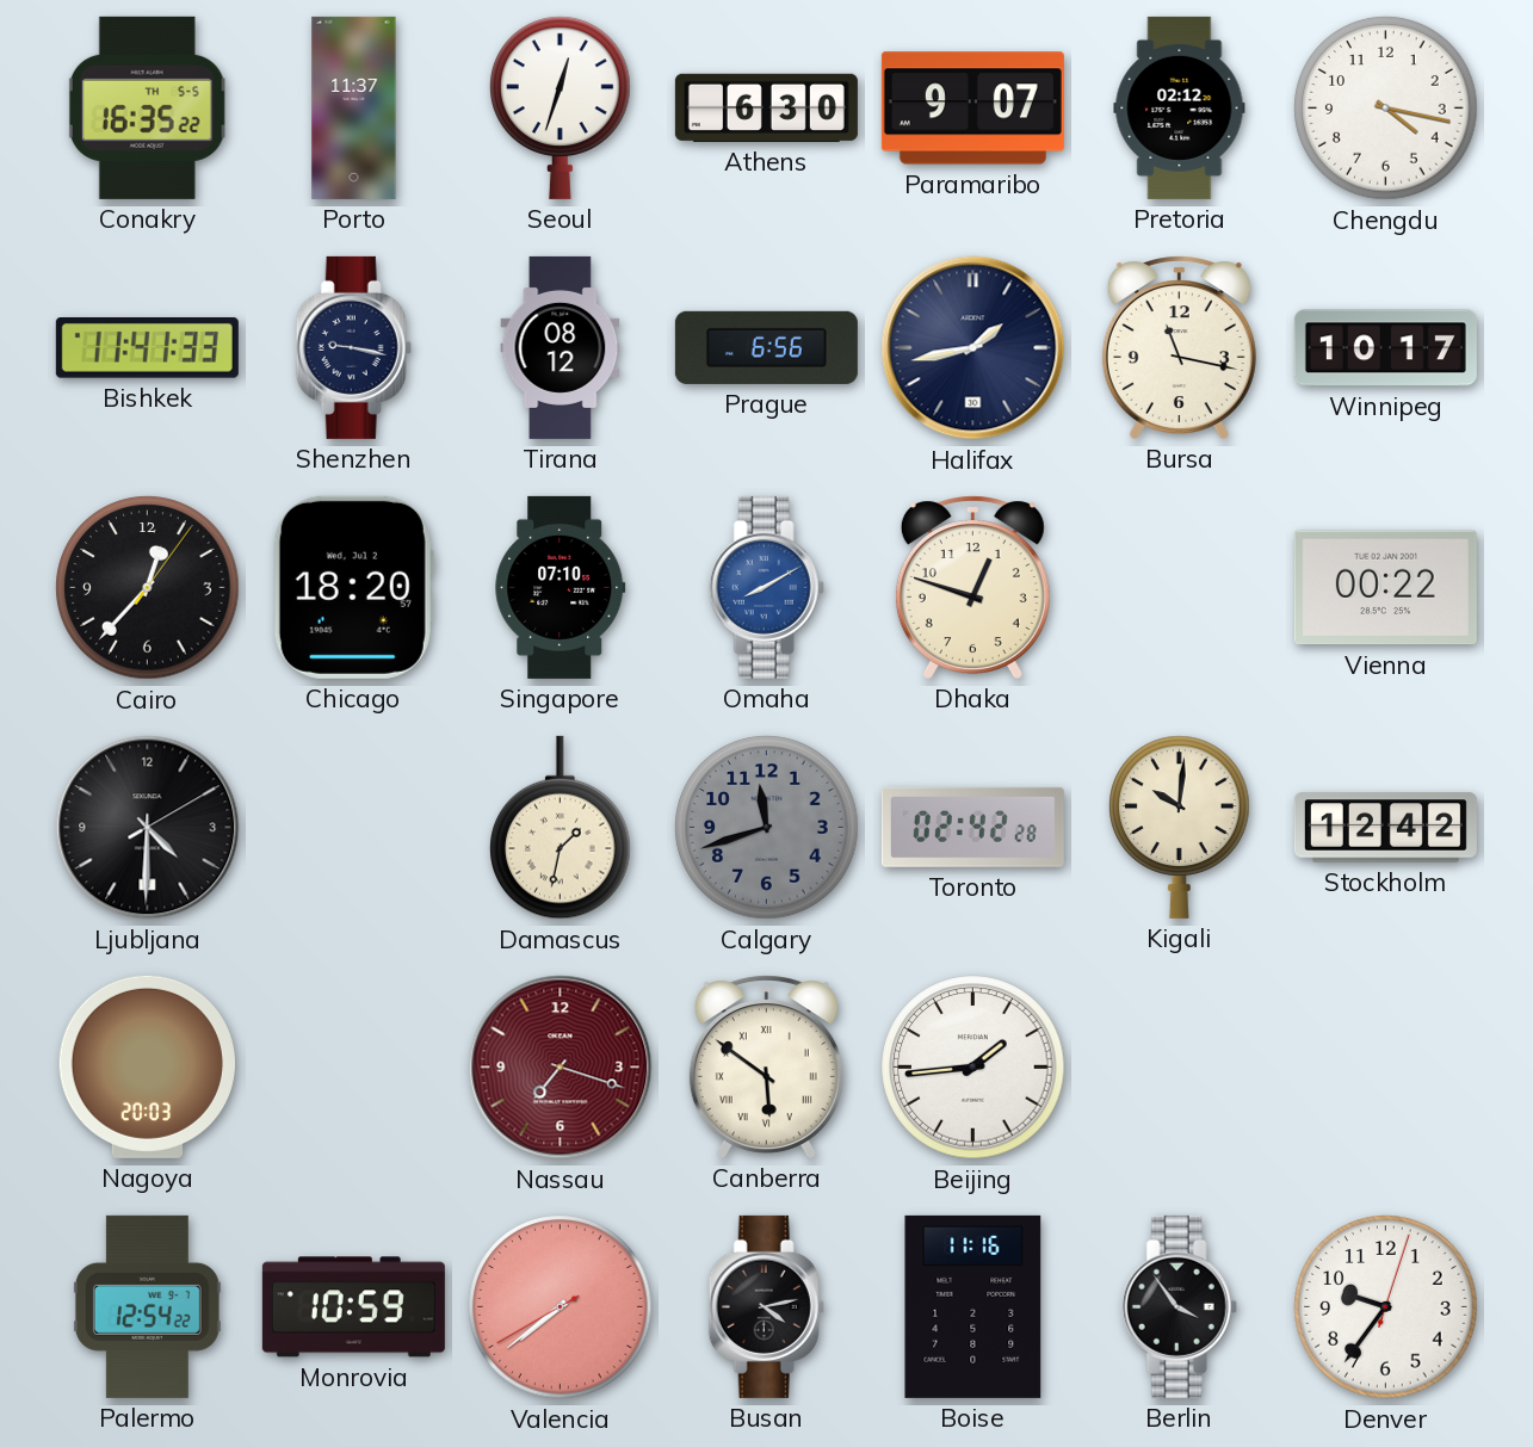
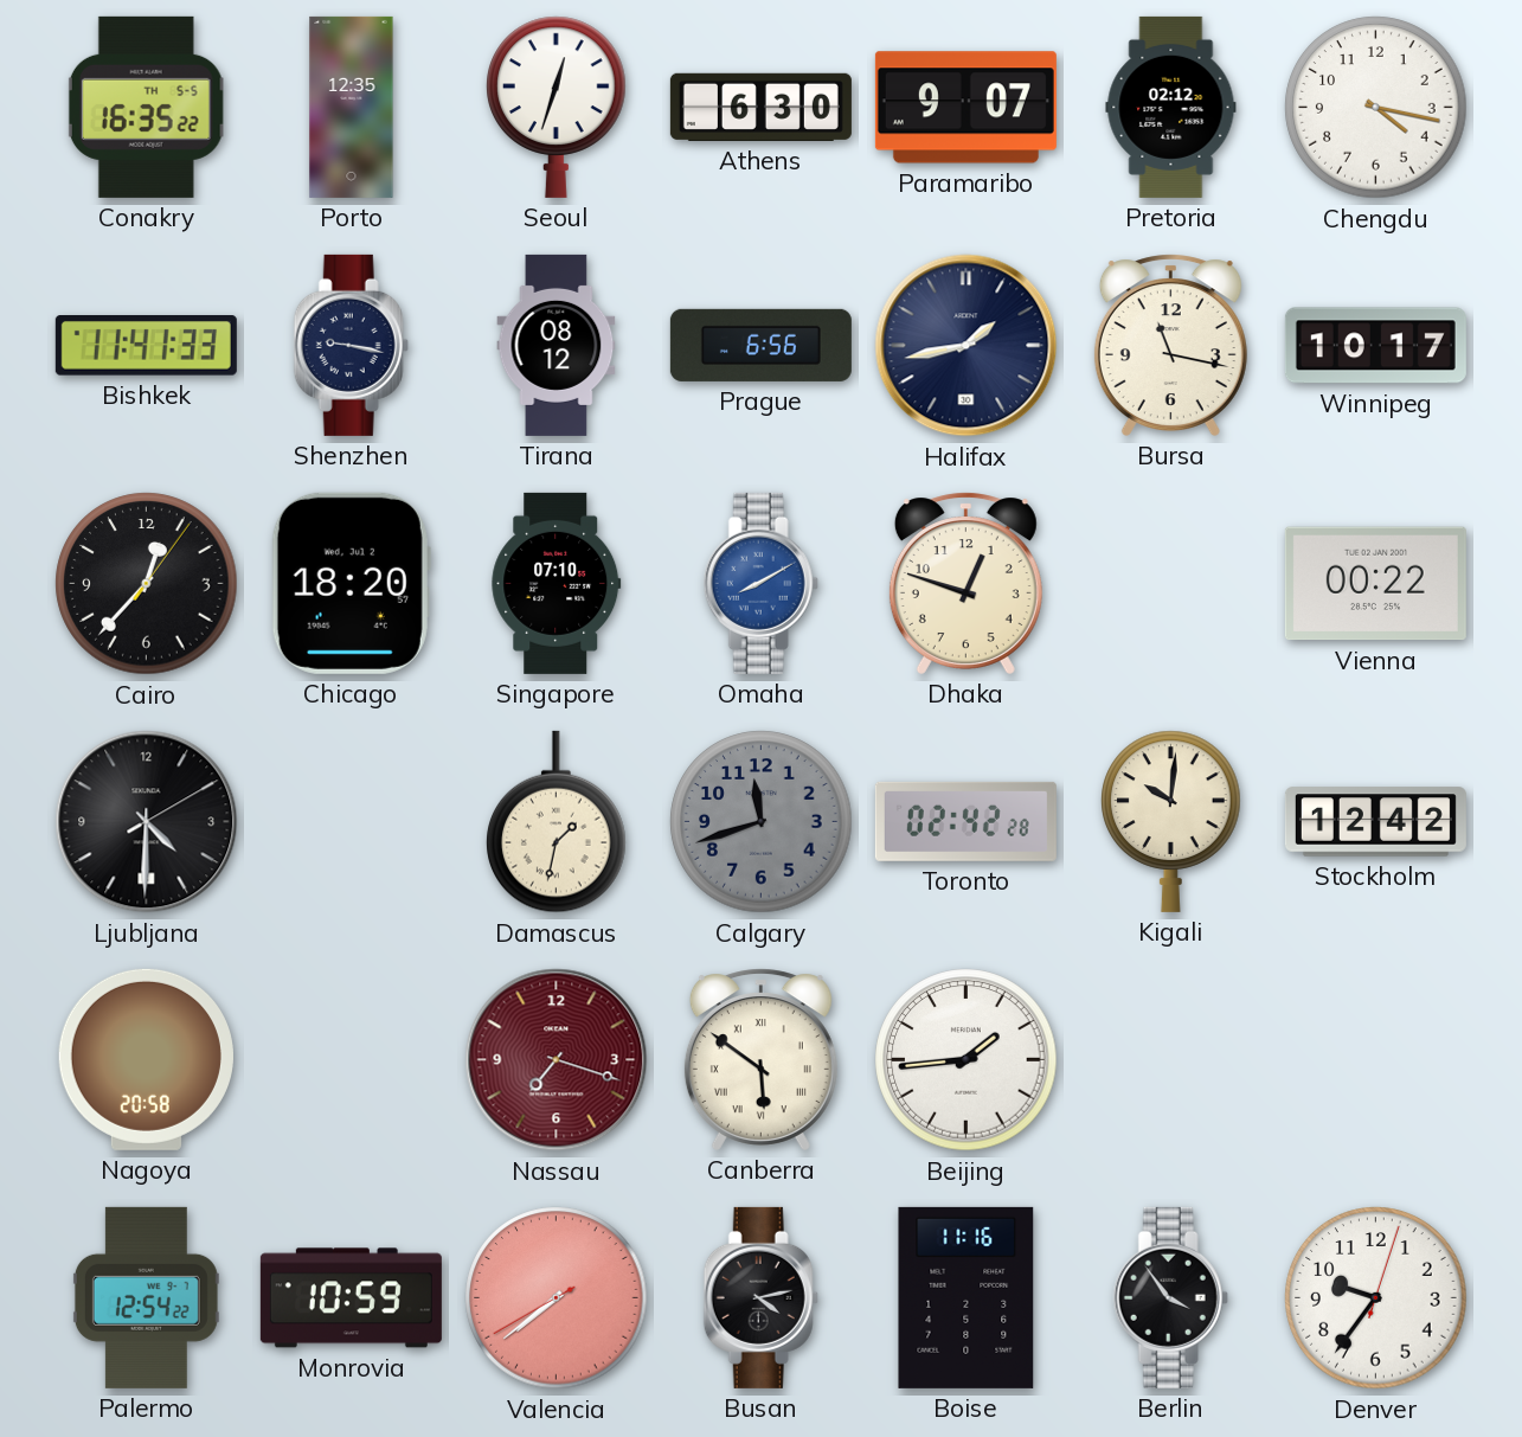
Porto: 11:37 -> 12:35 (352, 107)
Nagoya: 20:03 -> 20:58 (146, 1059)
